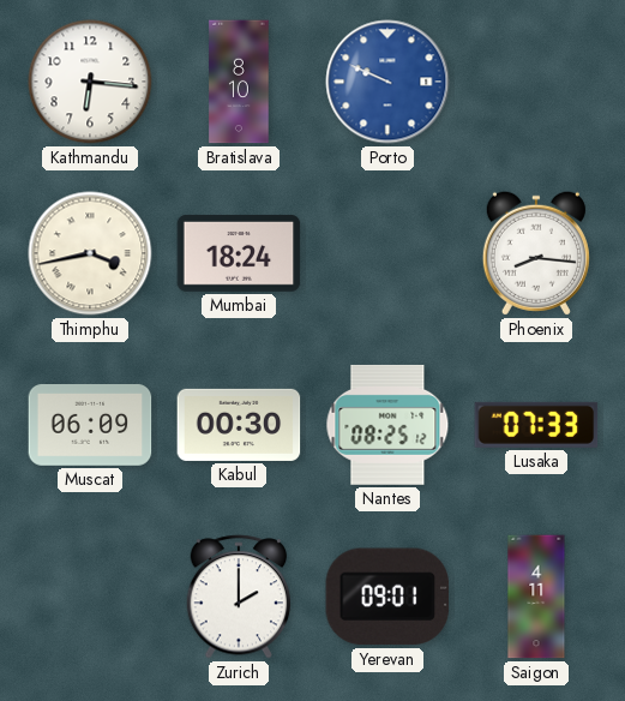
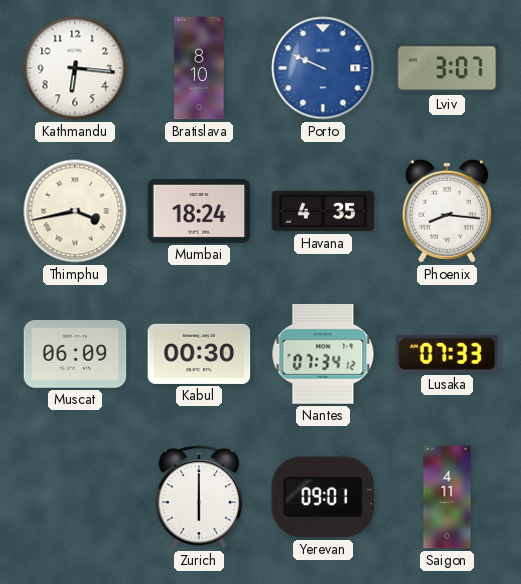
Lviv: none -> 3:07 (447, 68)
Havana: none -> 4:35 (323, 211)
Nantes: 08:25 -> 07:34 (323, 354)
Zurich: 2:00 -> 6:00 (199, 497)
